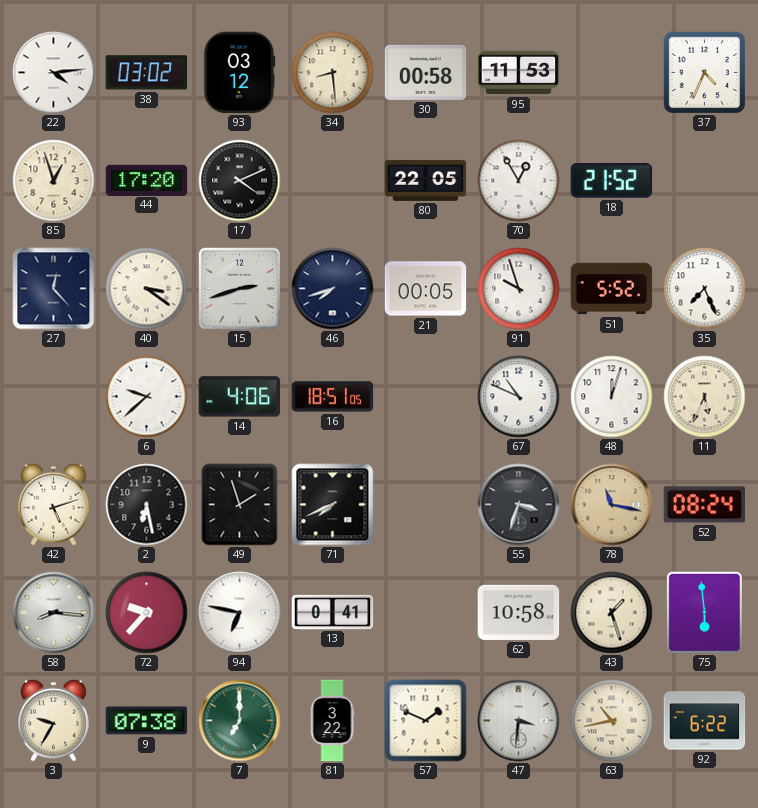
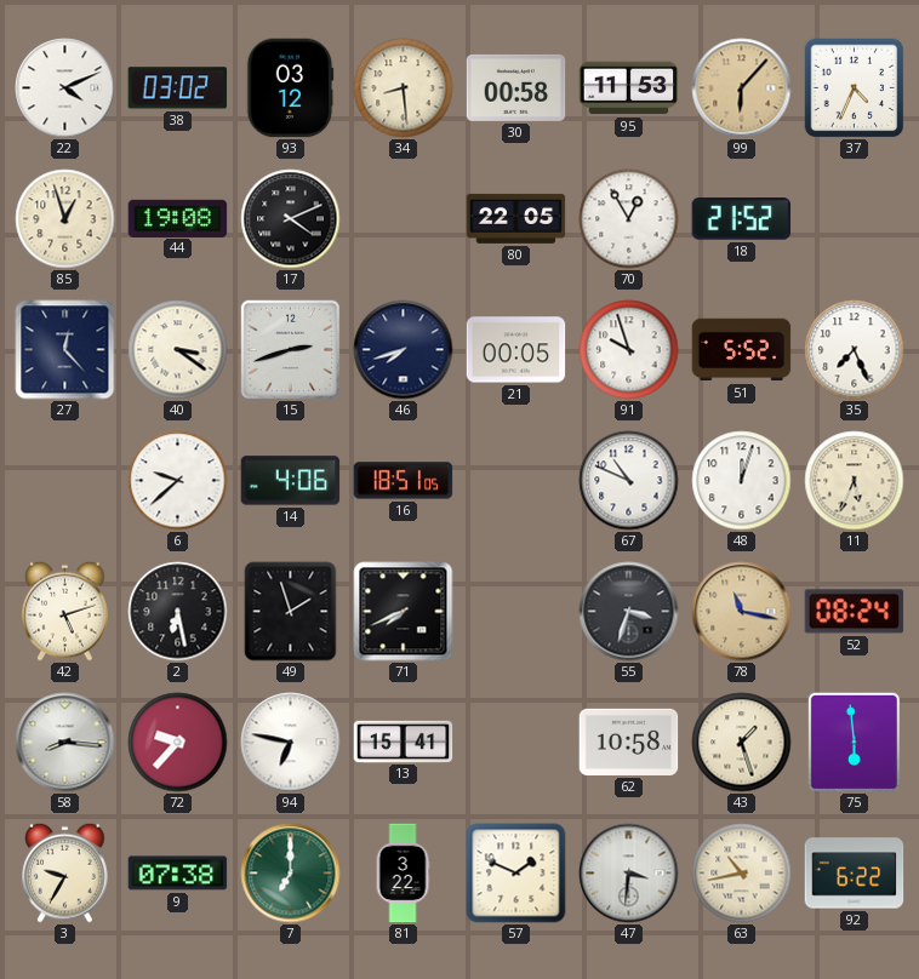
22: 4:14 -> 4:11 (65, 88)
99: none -> 6:07 (742, 88)
44: 17:20 -> 19:08 (178, 218)
13: 0:41 -> 15:41 (404, 742)
